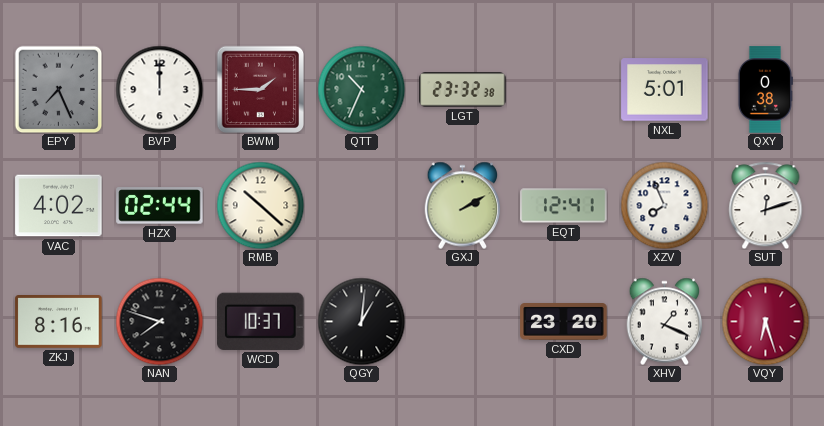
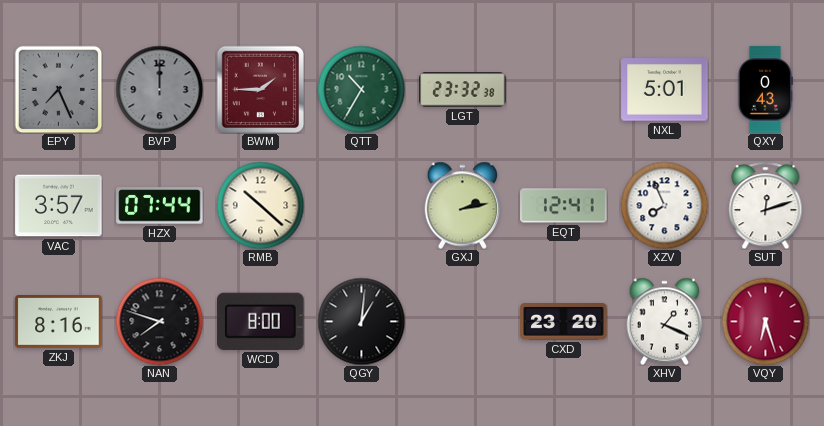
BVP dial: white -> grey (159, 89)
QTT: 10:34 -> 10:35 (361, 89)
QXY: 0:38 -> 0:43 (765, 90)
VAC: 4:02 -> 3:57 (59, 206)
HZX: 02:44 -> 07:44 (160, 206)
GXJ: 2:10 -> 2:13 (463, 205)
WCD: 10:37 -> 8:00 (261, 321)
